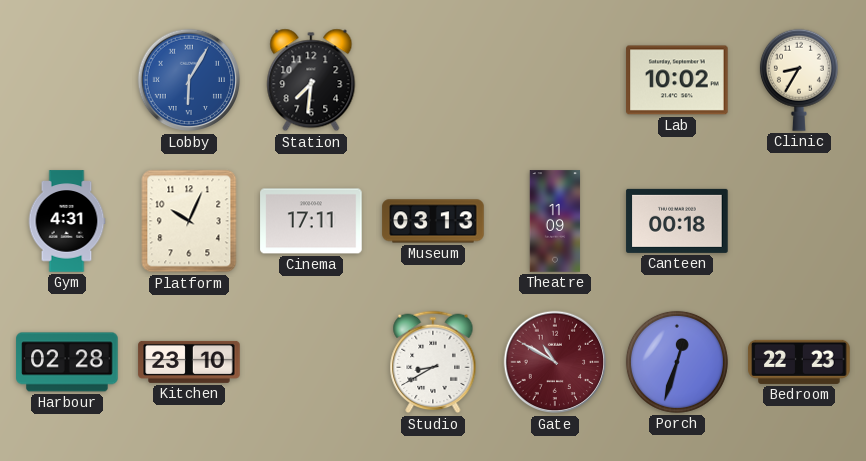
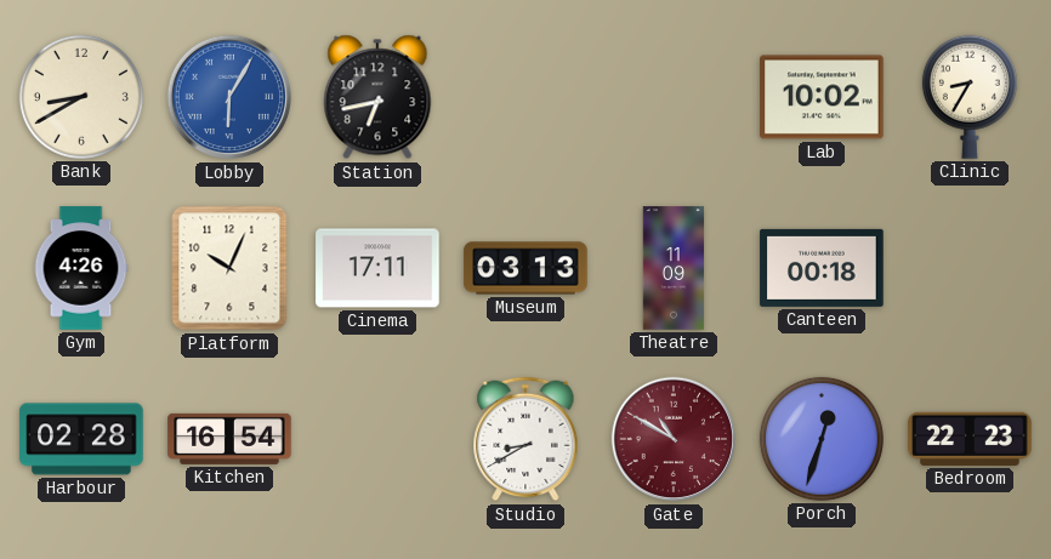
Bank: none -> 8:40 (81, 97)
Station: 7:31 -> 6:43 (377, 97)
Gym: 4:31 -> 4:26 (81, 268)
Kitchen: 23:10 -> 16:54 (229, 439)
